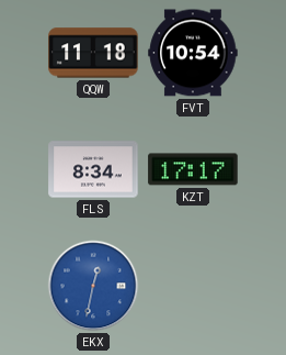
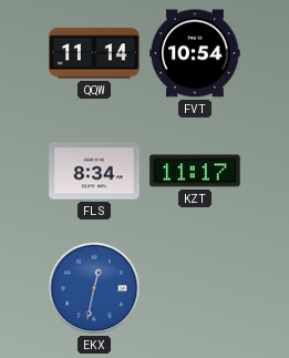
QQW: 11:18 -> 11:14 (94, 53)
KZT: 17:17 -> 11:17 (195, 171)
